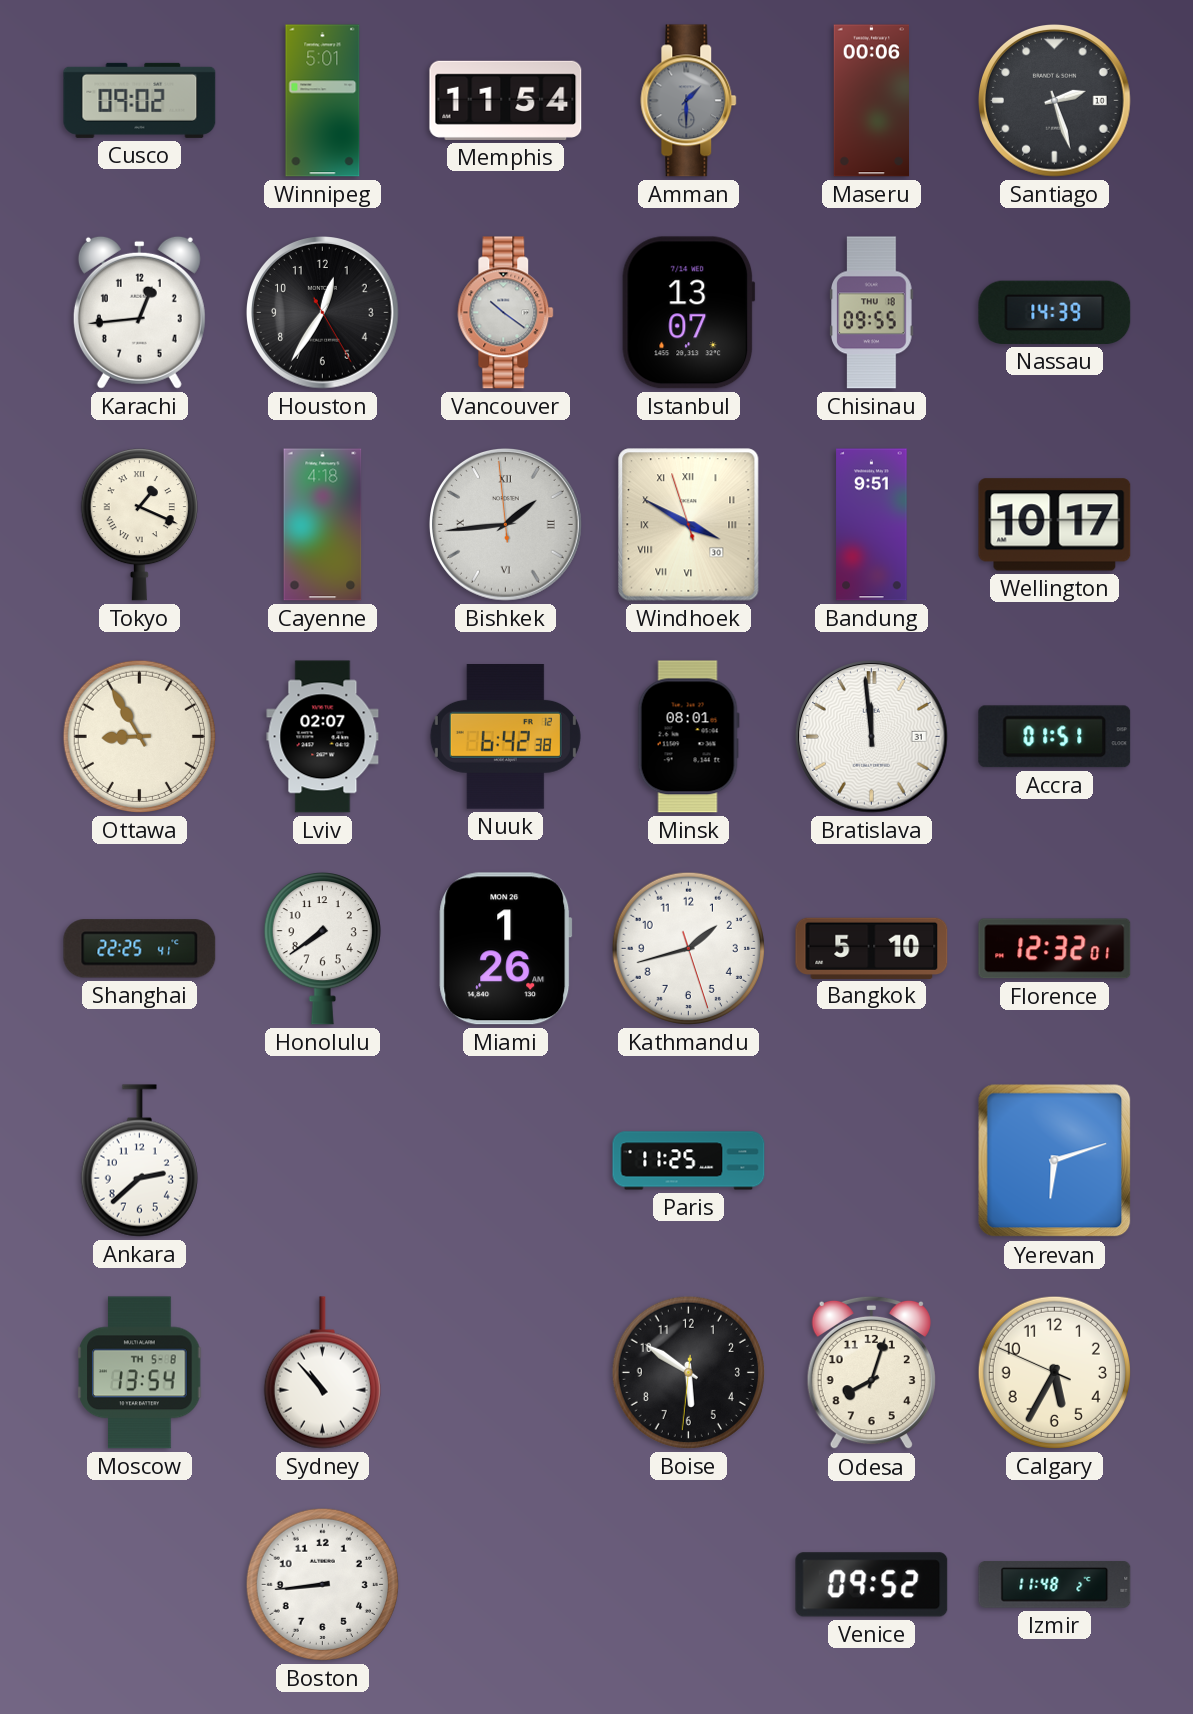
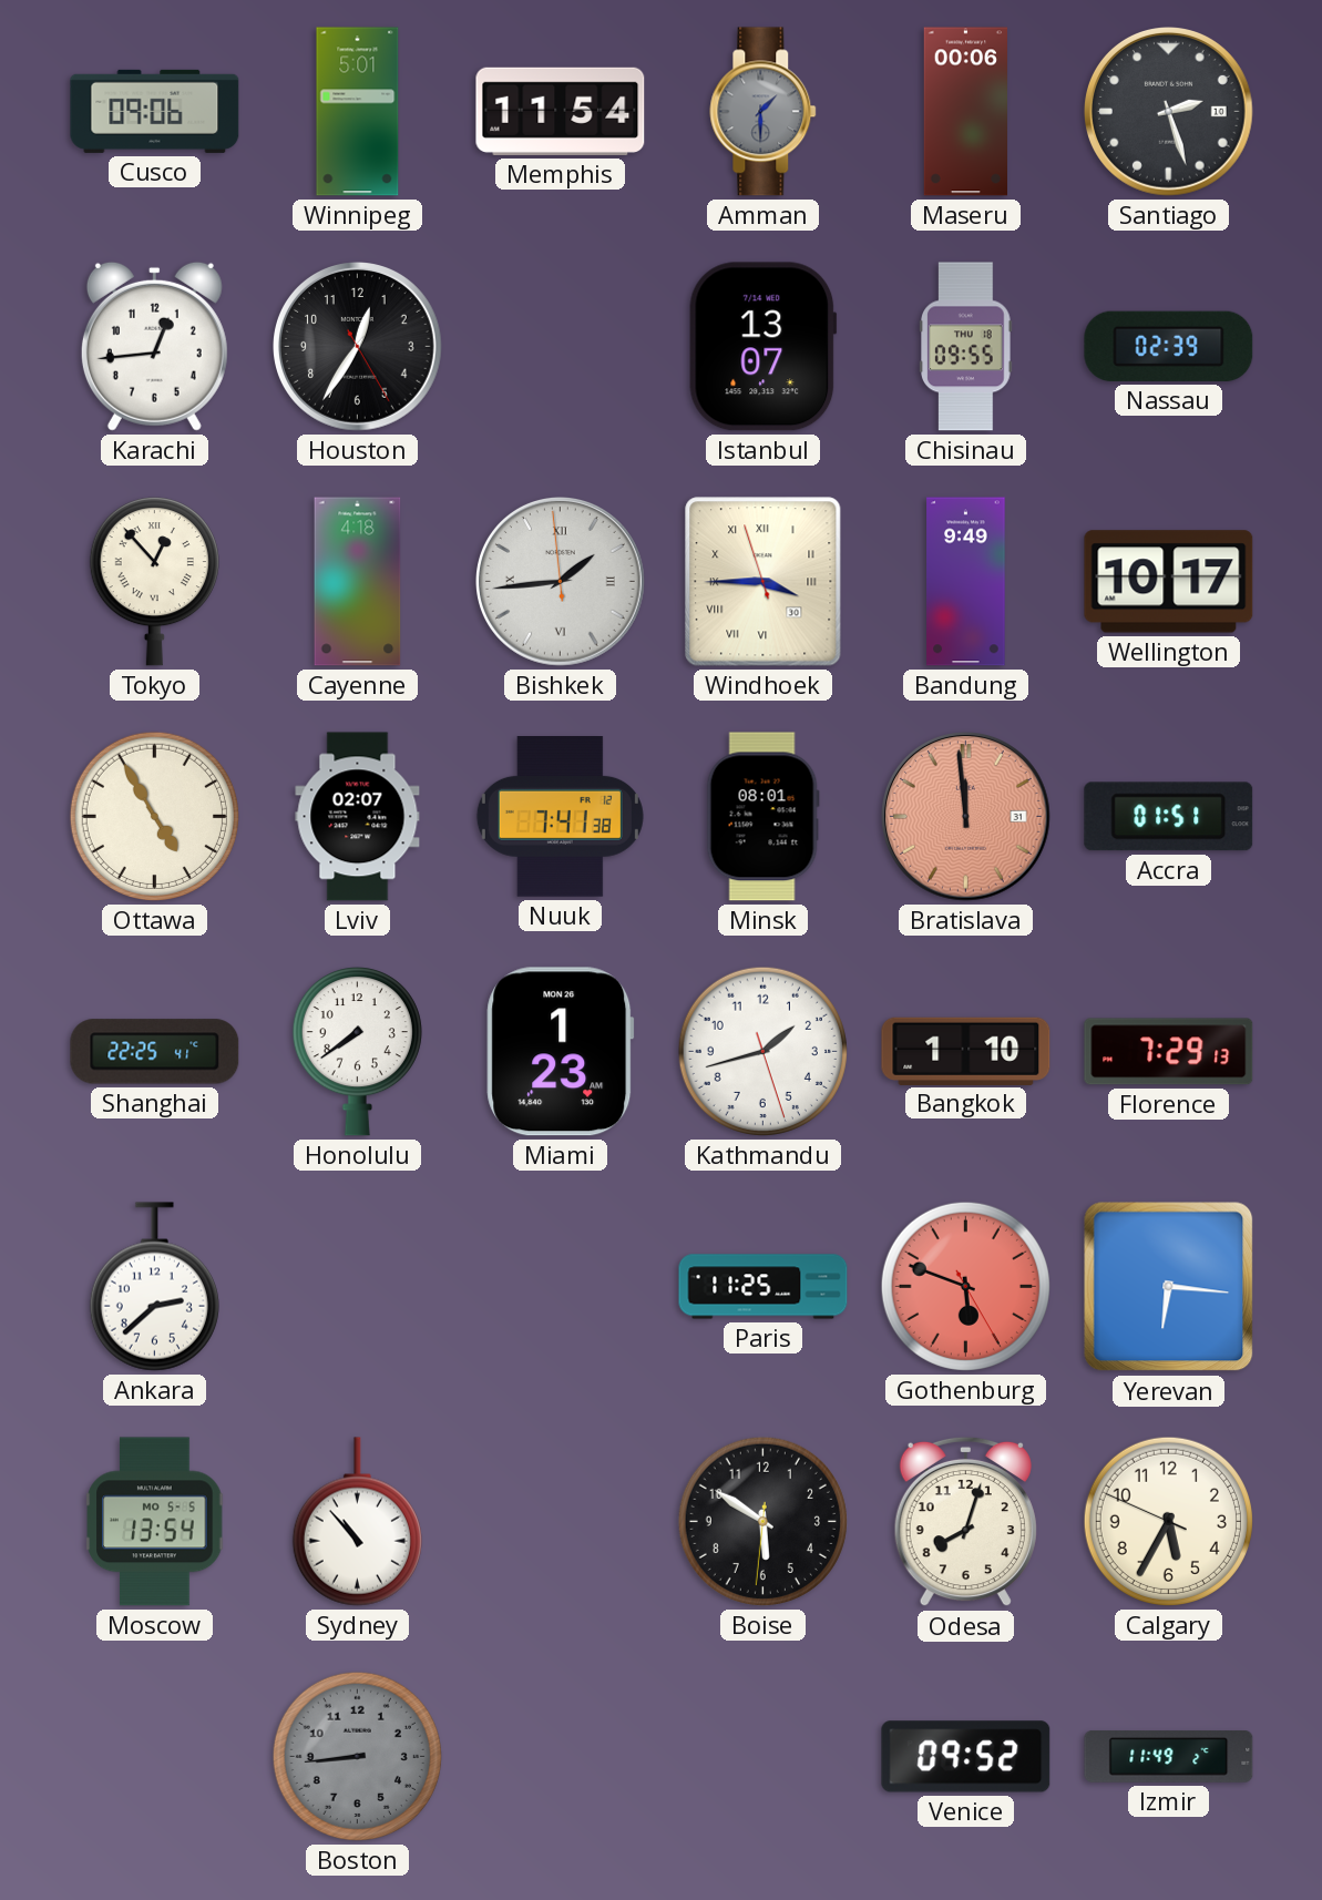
Cusco: 09:02 -> 09:06 (155, 111)
Vancouver: 10:21 -> none (506, 313)
Nassau: 14:39 -> 02:39 (1169, 346)
Tokyo: 1:19 -> 12:53 (154, 582)
Windhoek: 3:49 -> 3:44 (764, 582)
Bandung: 9:51 -> 9:49 (966, 582)
Ottawa: 8:55 -> 4:55 (154, 816)
Nuuk: 6:42 -> 7:41 (560, 817)
Bratislava dial: white -> salmon (966, 817)
Miami: 1:26 -> 1:23 (561, 1052)
Bangkok: 5:10 -> 1:10 (966, 1051)
Florence: 12:32 -> 7:29 (1169, 1052)
Gothenburg: none -> 5:48 (965, 1286)
Yerevan: 6:12 -> 6:16 (1169, 1287)
Moscow date: TH 5-8 -> MO 5-5 (155, 1522)
Boston dial: white -> grey (357, 1756)
Izmir: 11:48 -> 11:49 (1169, 1757)
